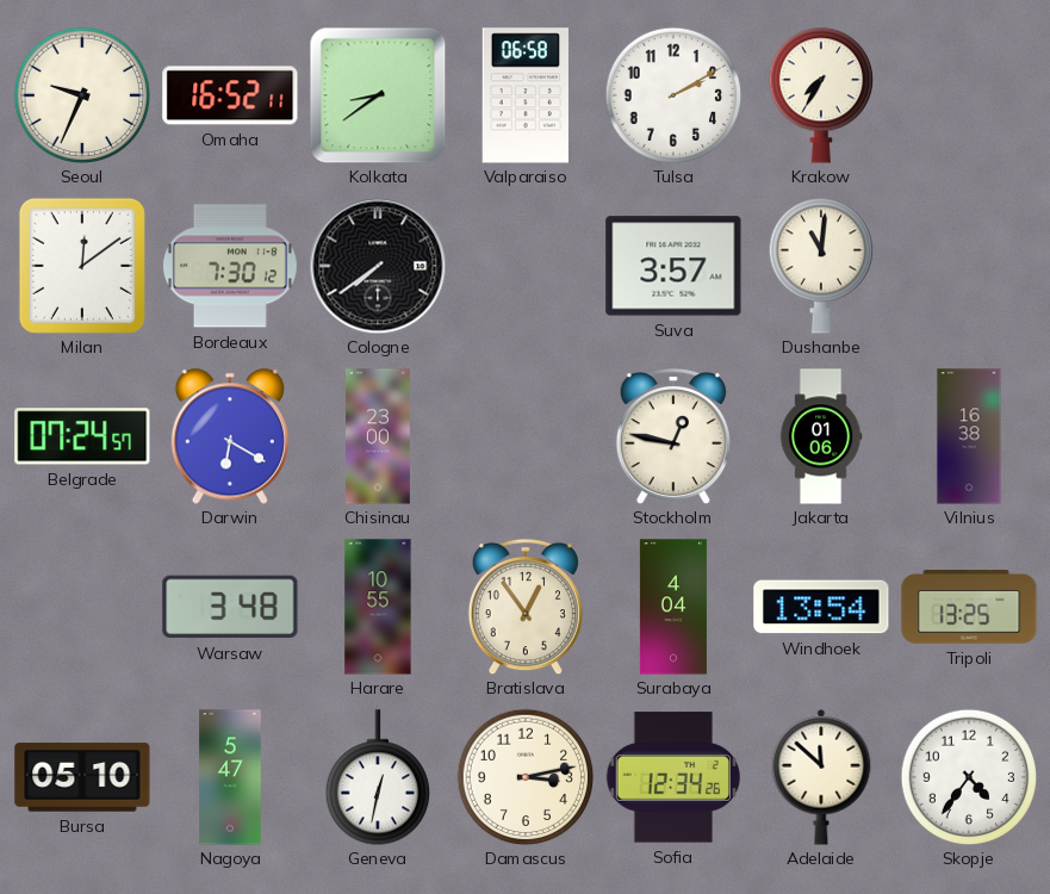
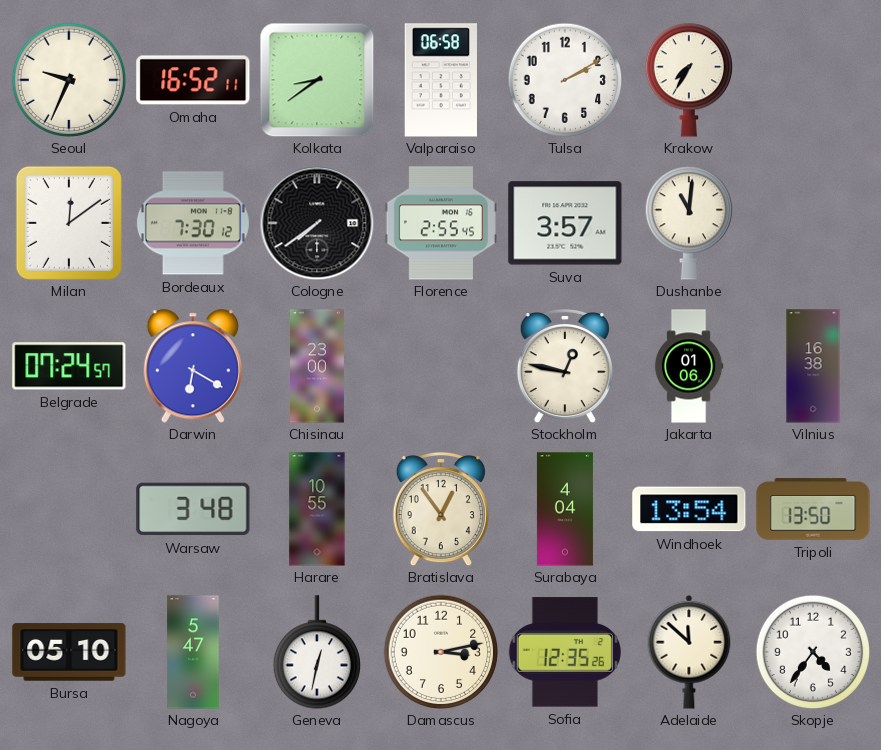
Florence: none -> 2:55 (441, 223)
Tripoli: 13:25 -> 13:50 (813, 509)
Sofia: 12:34 -> 12:35 (564, 652)
